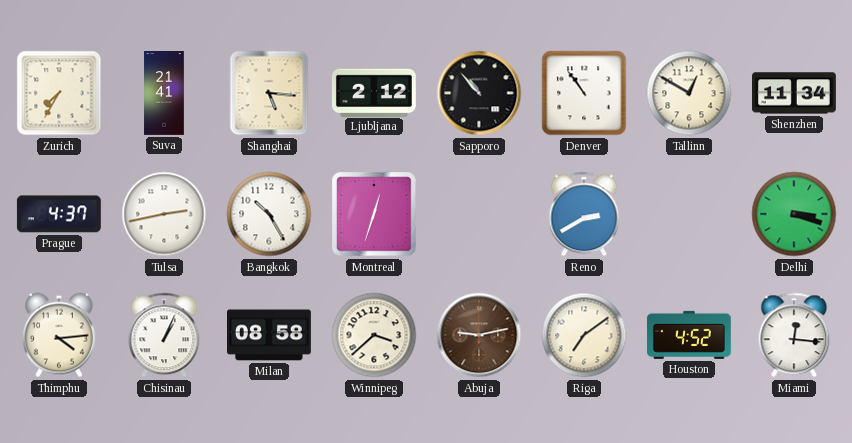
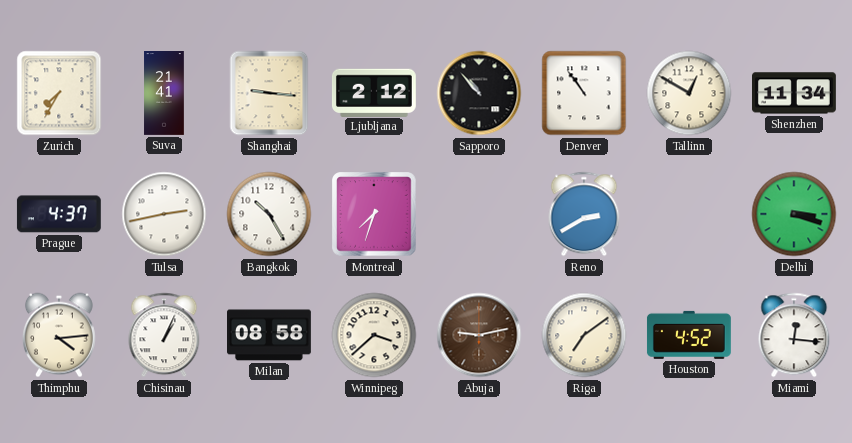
Shanghai: 5:16 -> 9:16 (269, 93)
Montreal: 12:33 -> 7:33 (374, 214)
